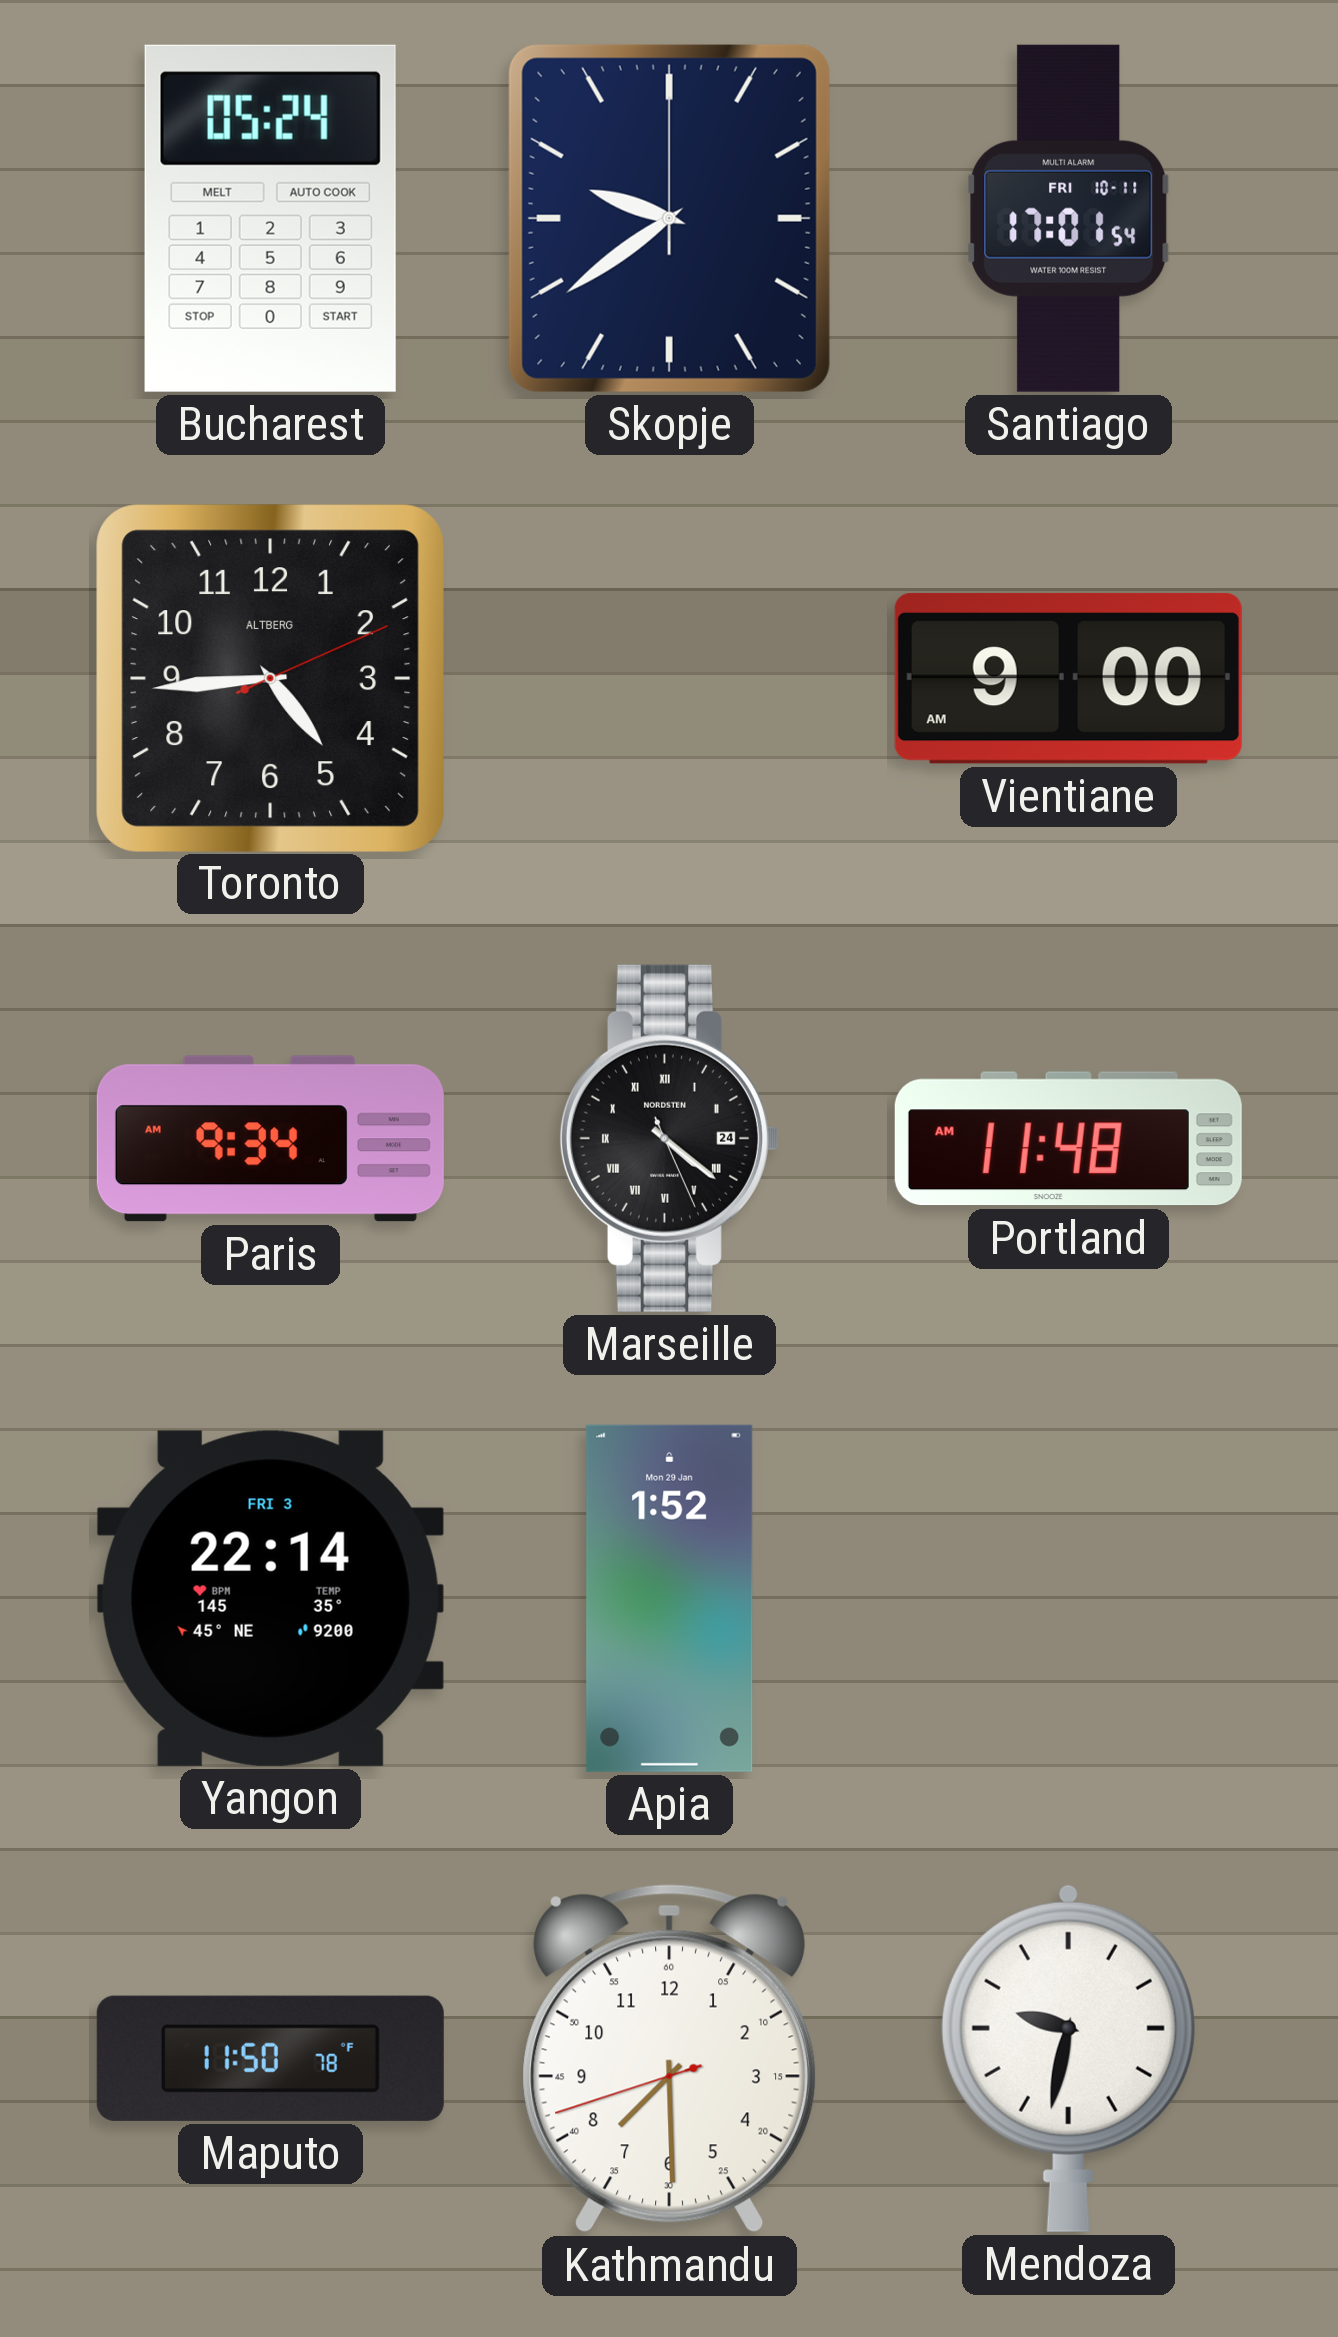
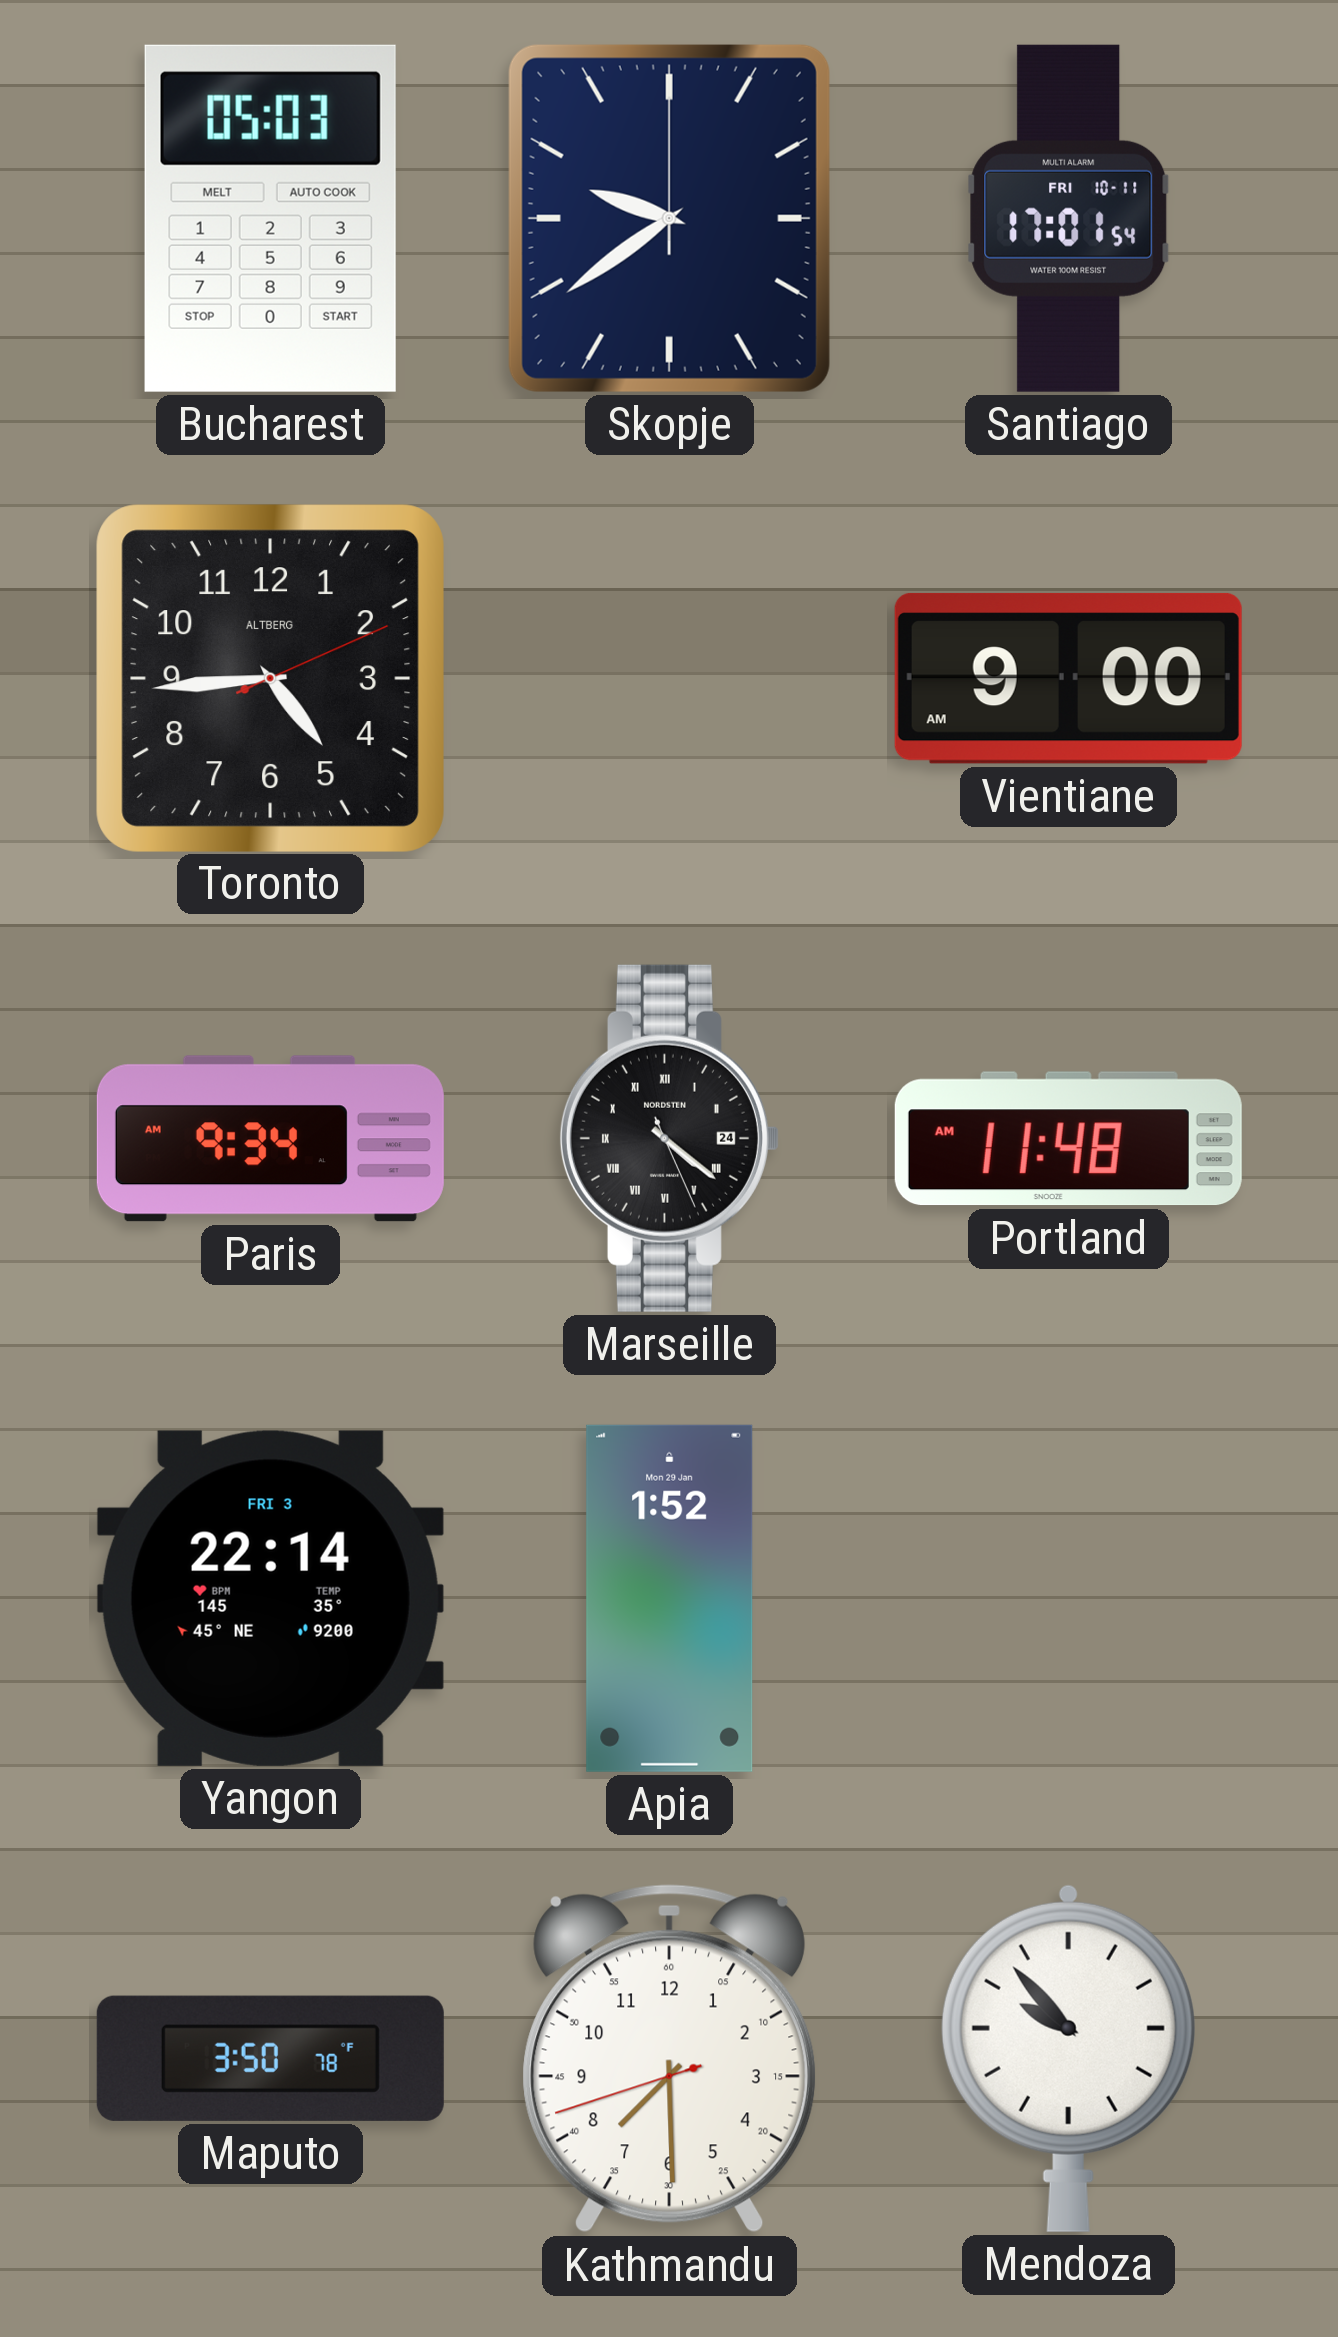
Bucharest: 05:24 -> 05:03 (270, 218)
Maputo: 11:50 -> 3:50 (270, 2058)
Mendoza: 9:32 -> 9:53 (1068, 2058)
